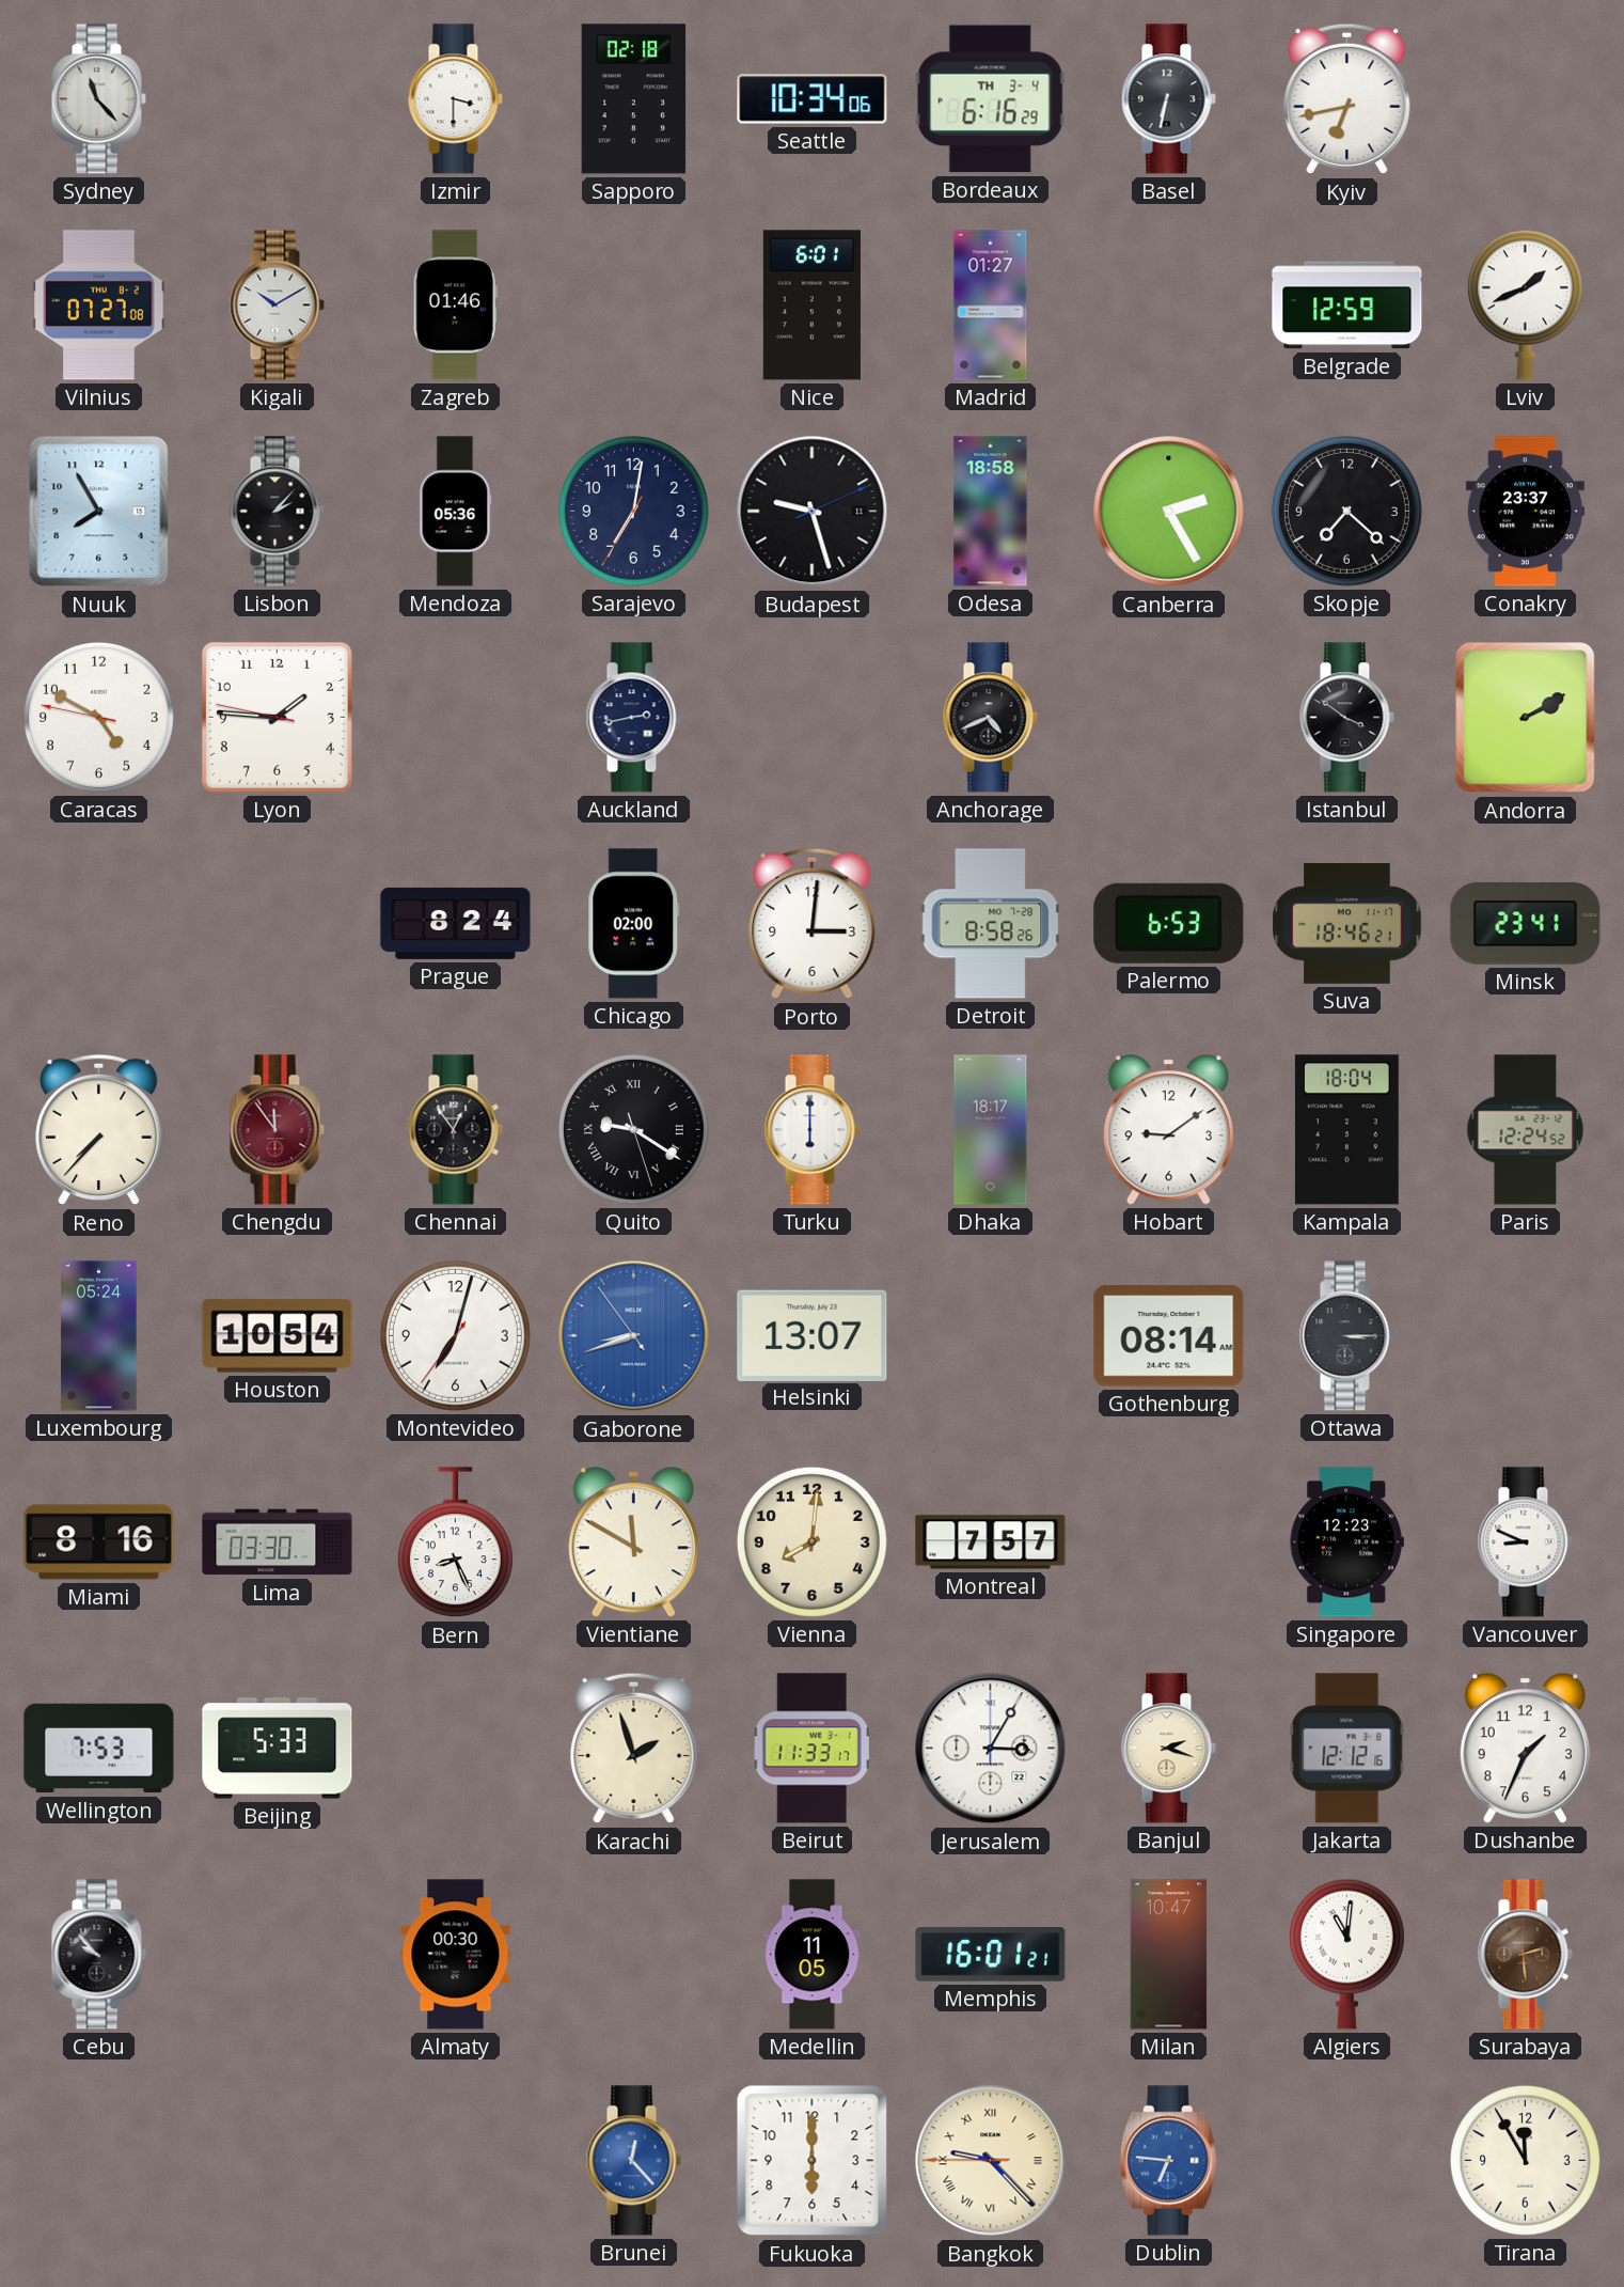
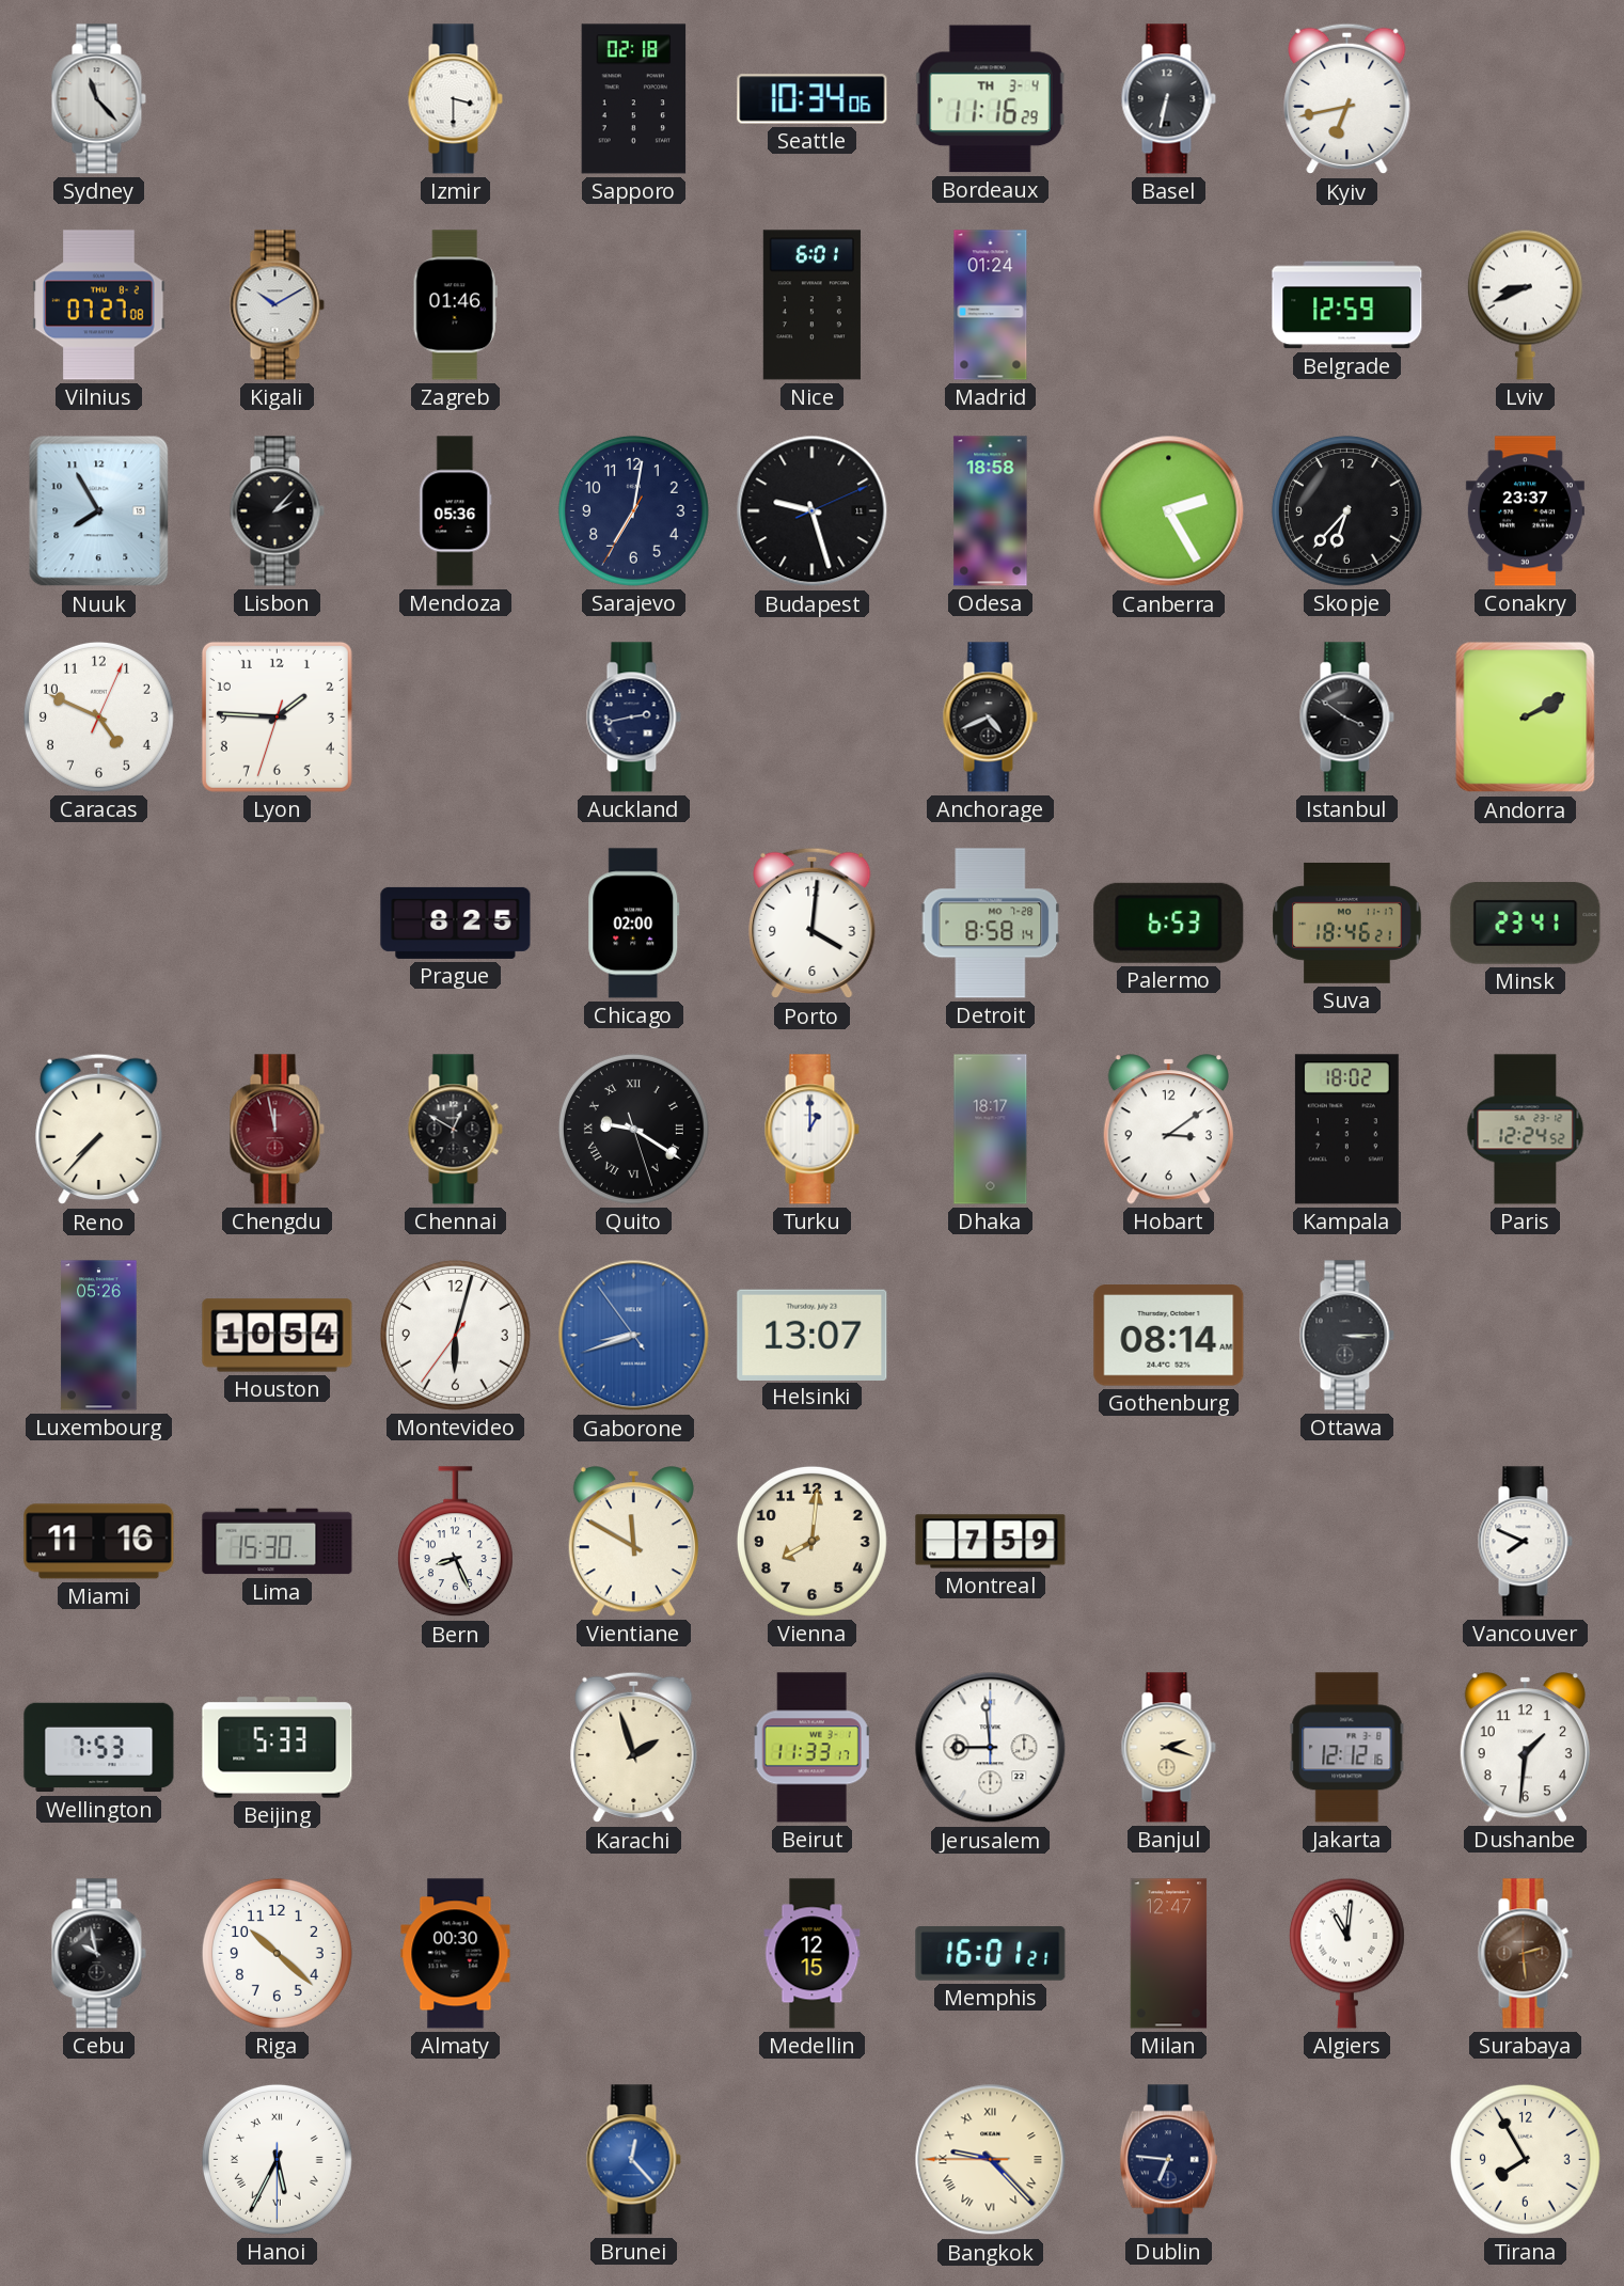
Bordeaux: 6:16 -> 11:16 (990, 99)
Madrid: 01:27 -> 01:24 (991, 305)
Lviv: 1:41 -> 8:41 (1525, 304)
Skopje: 7:22 -> 6:37 (1346, 510)
Caracas: 4:49:47 -> 4:49:04 (98, 716)
Lyon: 1:45:47 -> 1:45:33 (277, 716)
Prague: 8:24 -> 8:25 (456, 923)
Porto: 3:01 -> 4:01 (813, 924)
Detroit: 8:58:26 -> 8:58:14 (991, 924)
Chengdu: 11:54 -> 11:58 (277, 1130)
Chennai: 12:54 -> 12:50 (455, 1130)
Turku: 6:00 -> 1:00 (811, 1130)
Hobart: 9:09 -> 3:09 (1168, 1130)
Kampala: 18:04 -> 18:02 (1346, 1130)
Luxembourg: 05:24 -> 05:26 (99, 1336)
Montevideo: 7:02 -> 6:02 (455, 1335)
Miami: 8:16 -> 11:16 (99, 1542)
Lima: 03:30 -> 15:30 (278, 1542)
Montreal: 7:57 -> 7:59 (991, 1542)
Singapore: 12:23 -> none (1346, 1542)
Vancouver: 8:49 -> 7:49 (1525, 1542)
Jerusalem: 3:05 -> 8:59 (991, 1748)
Dushanbe: 1:34 -> 1:31 (1525, 1748)
Cebu: 9:53 -> 9:58 (98, 1954)
Riga: none -> 10:22 (277, 1953)
Medellin: 11:05 -> 12:15 (813, 1954)
Milan: 10:47 -> 12:47 (1169, 1954)
Hanoi: none -> 5:34 (277, 2159)
Fukuoka: 6:00 -> none (813, 2161)
Dublin dial: blue -> navy (1168, 2160)
Tirana: 11:55 -> 7:55 (1525, 2159)
